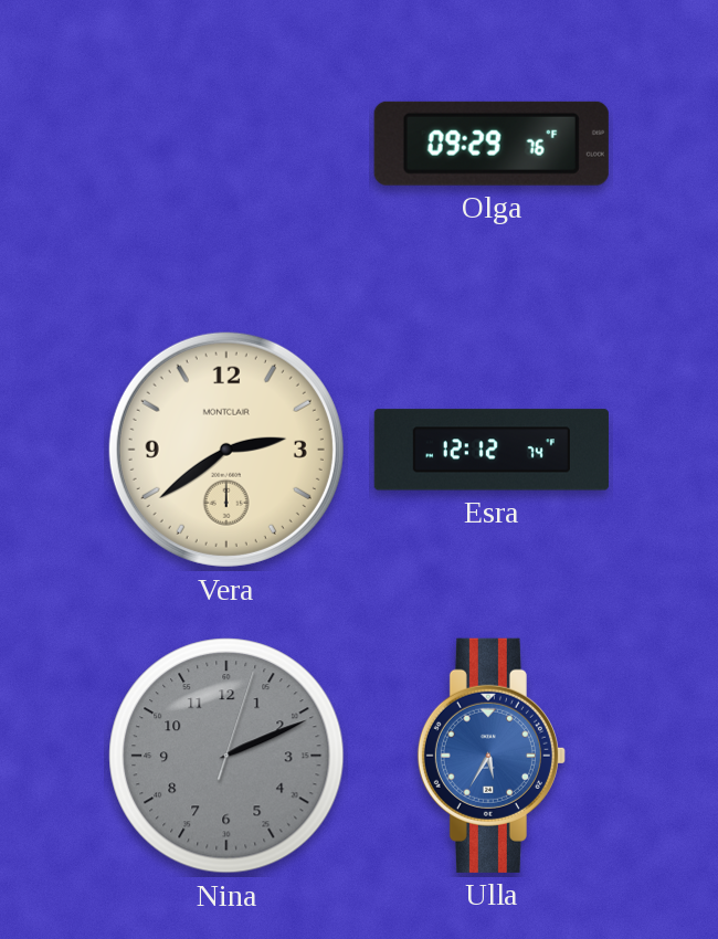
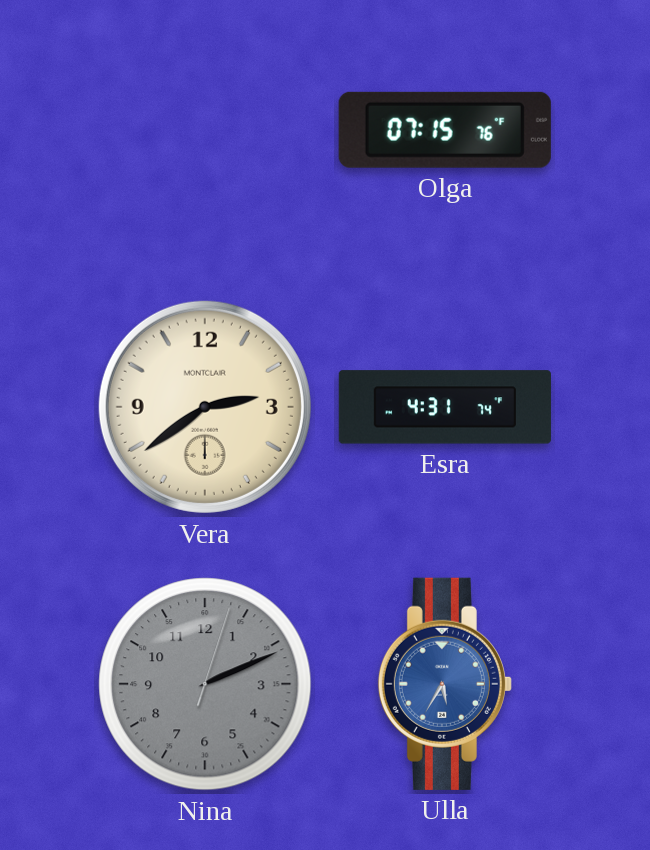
Olga: 09:29 -> 07:15 (445, 130)
Esra: 12:12 -> 4:31 (445, 407)
